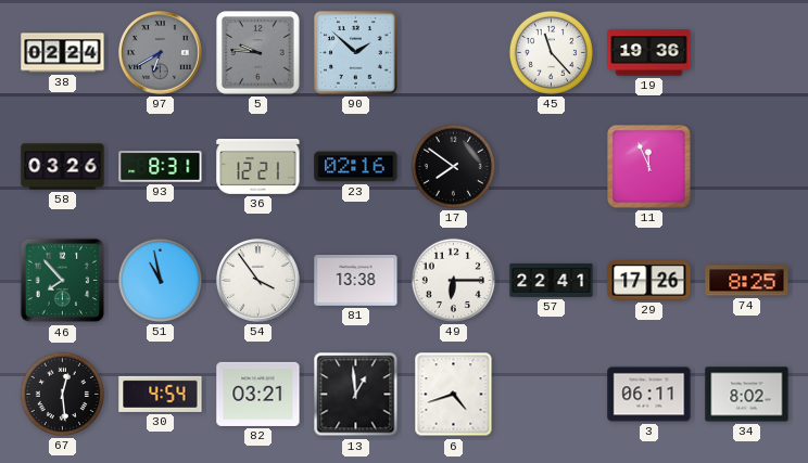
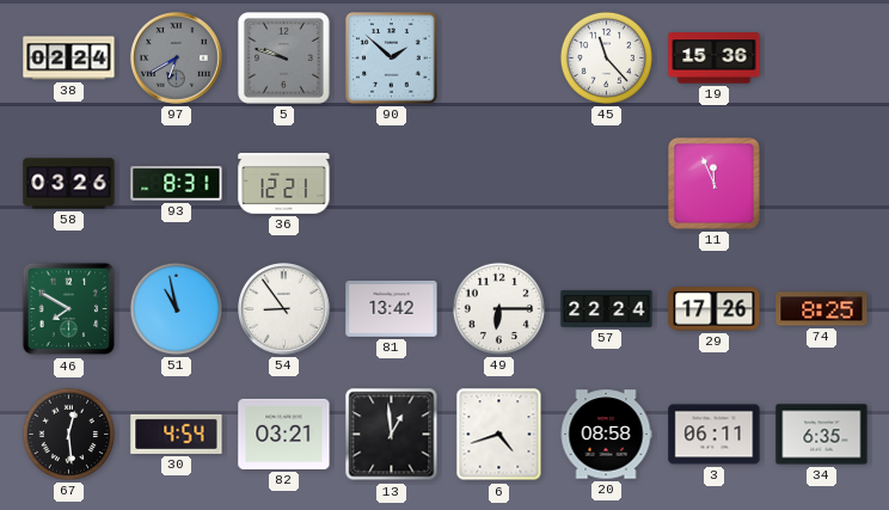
5: 9:46 -> 9:48 (284, 59)
19: 19:36 -> 15:36 (715, 59)
23: 02:16 -> none (356, 167)
17: 7:51 -> none (453, 166)
46: 7:53 -> 7:50 (69, 309)
54: 3:54 -> 8:54 (284, 309)
81: 13:38 -> 13:42 (392, 309)
57: 22:41 -> 22:24 (607, 308)
20: none -> 08:58 (606, 435)
34: 8:02 -> 6:35 (822, 435)
